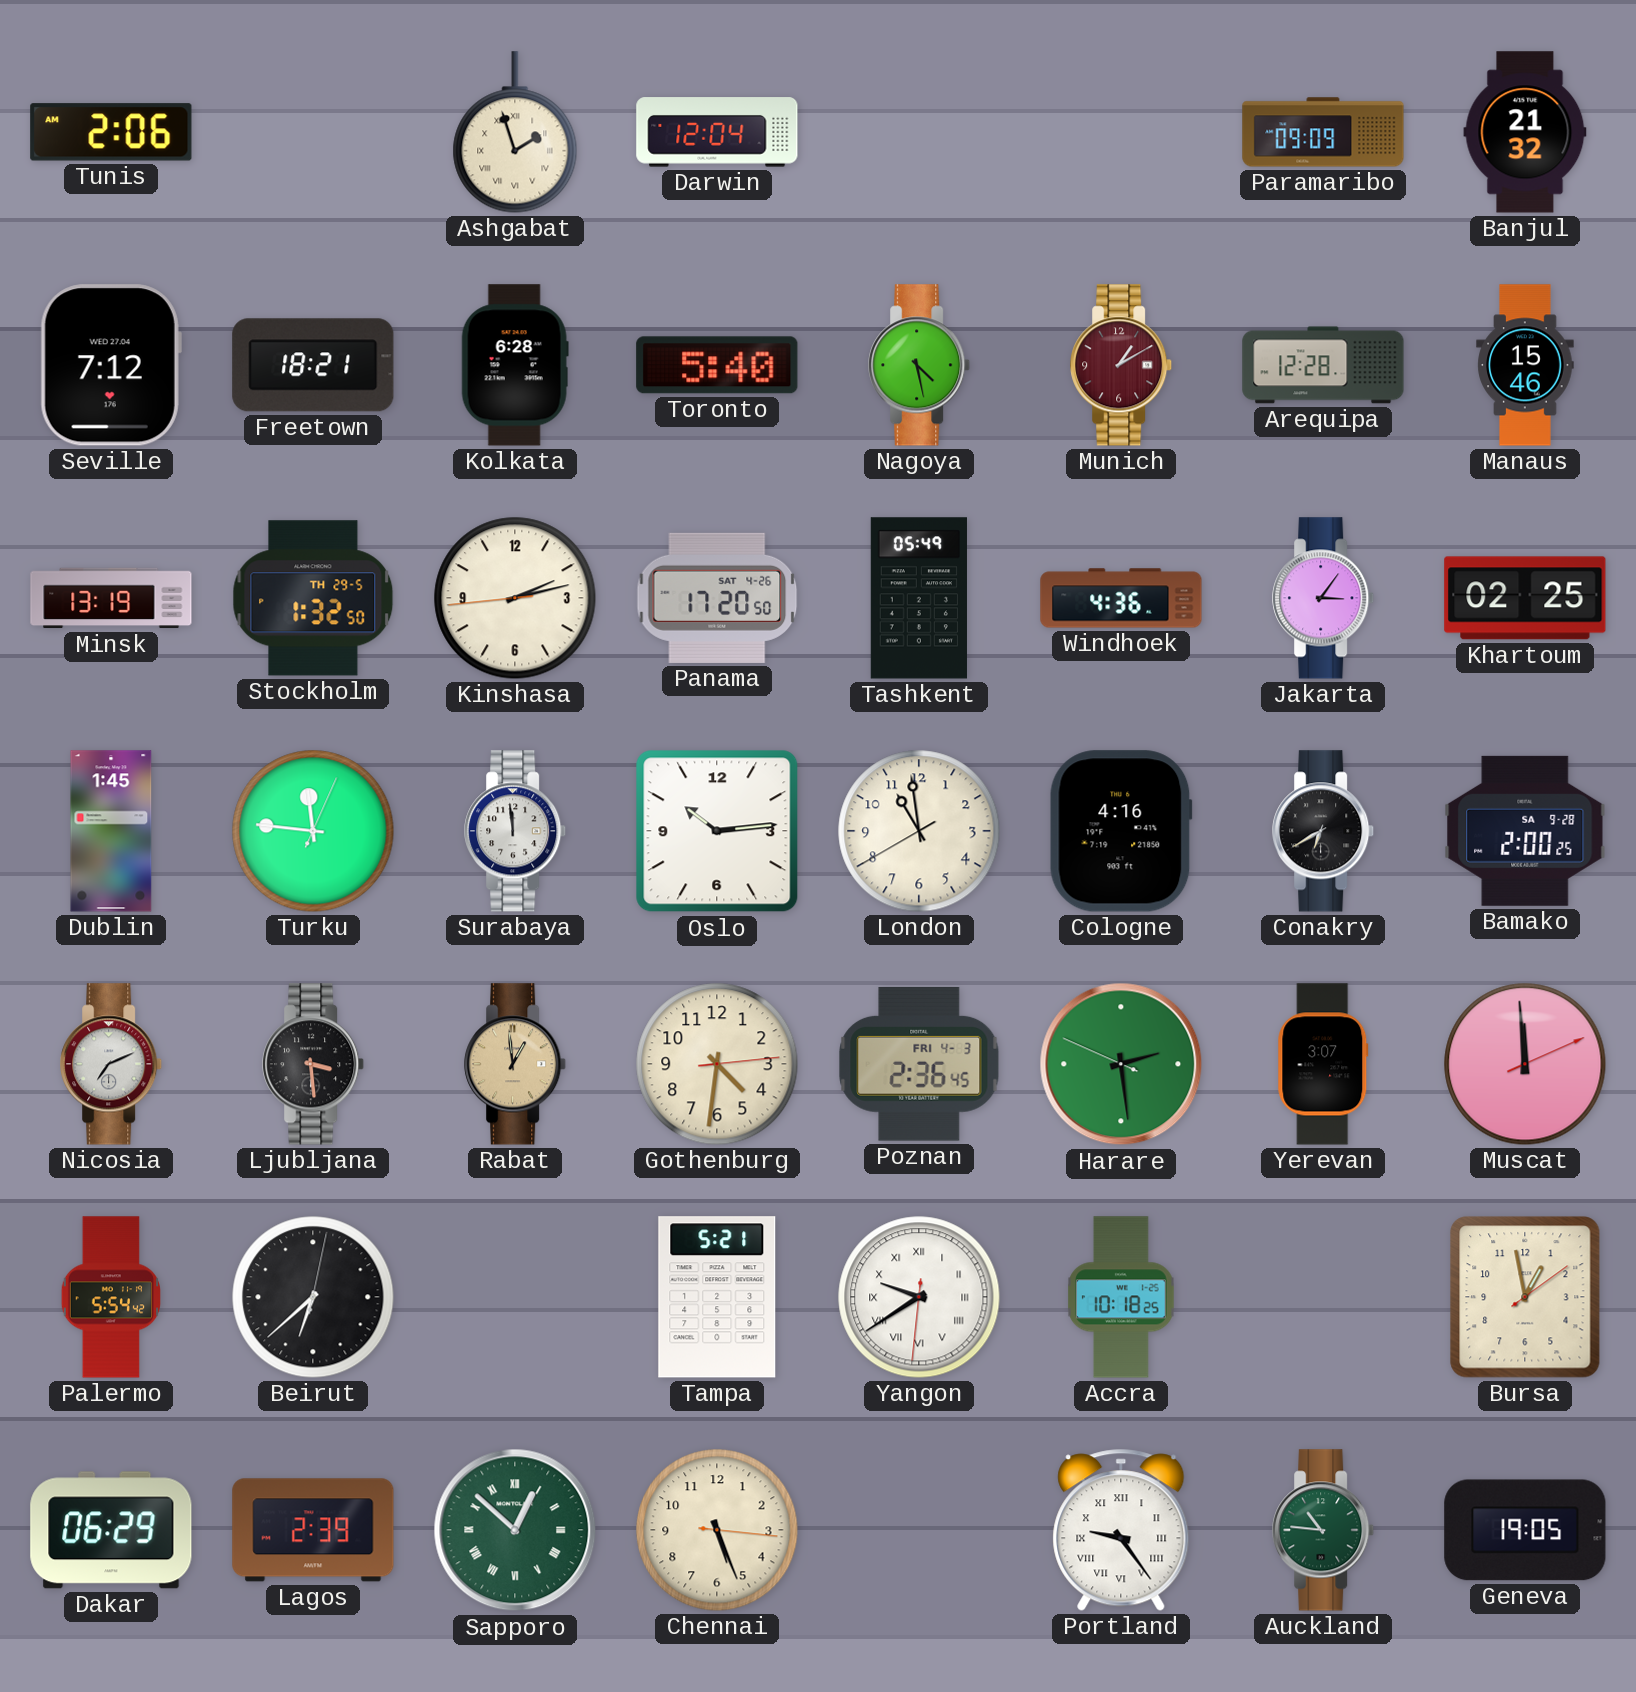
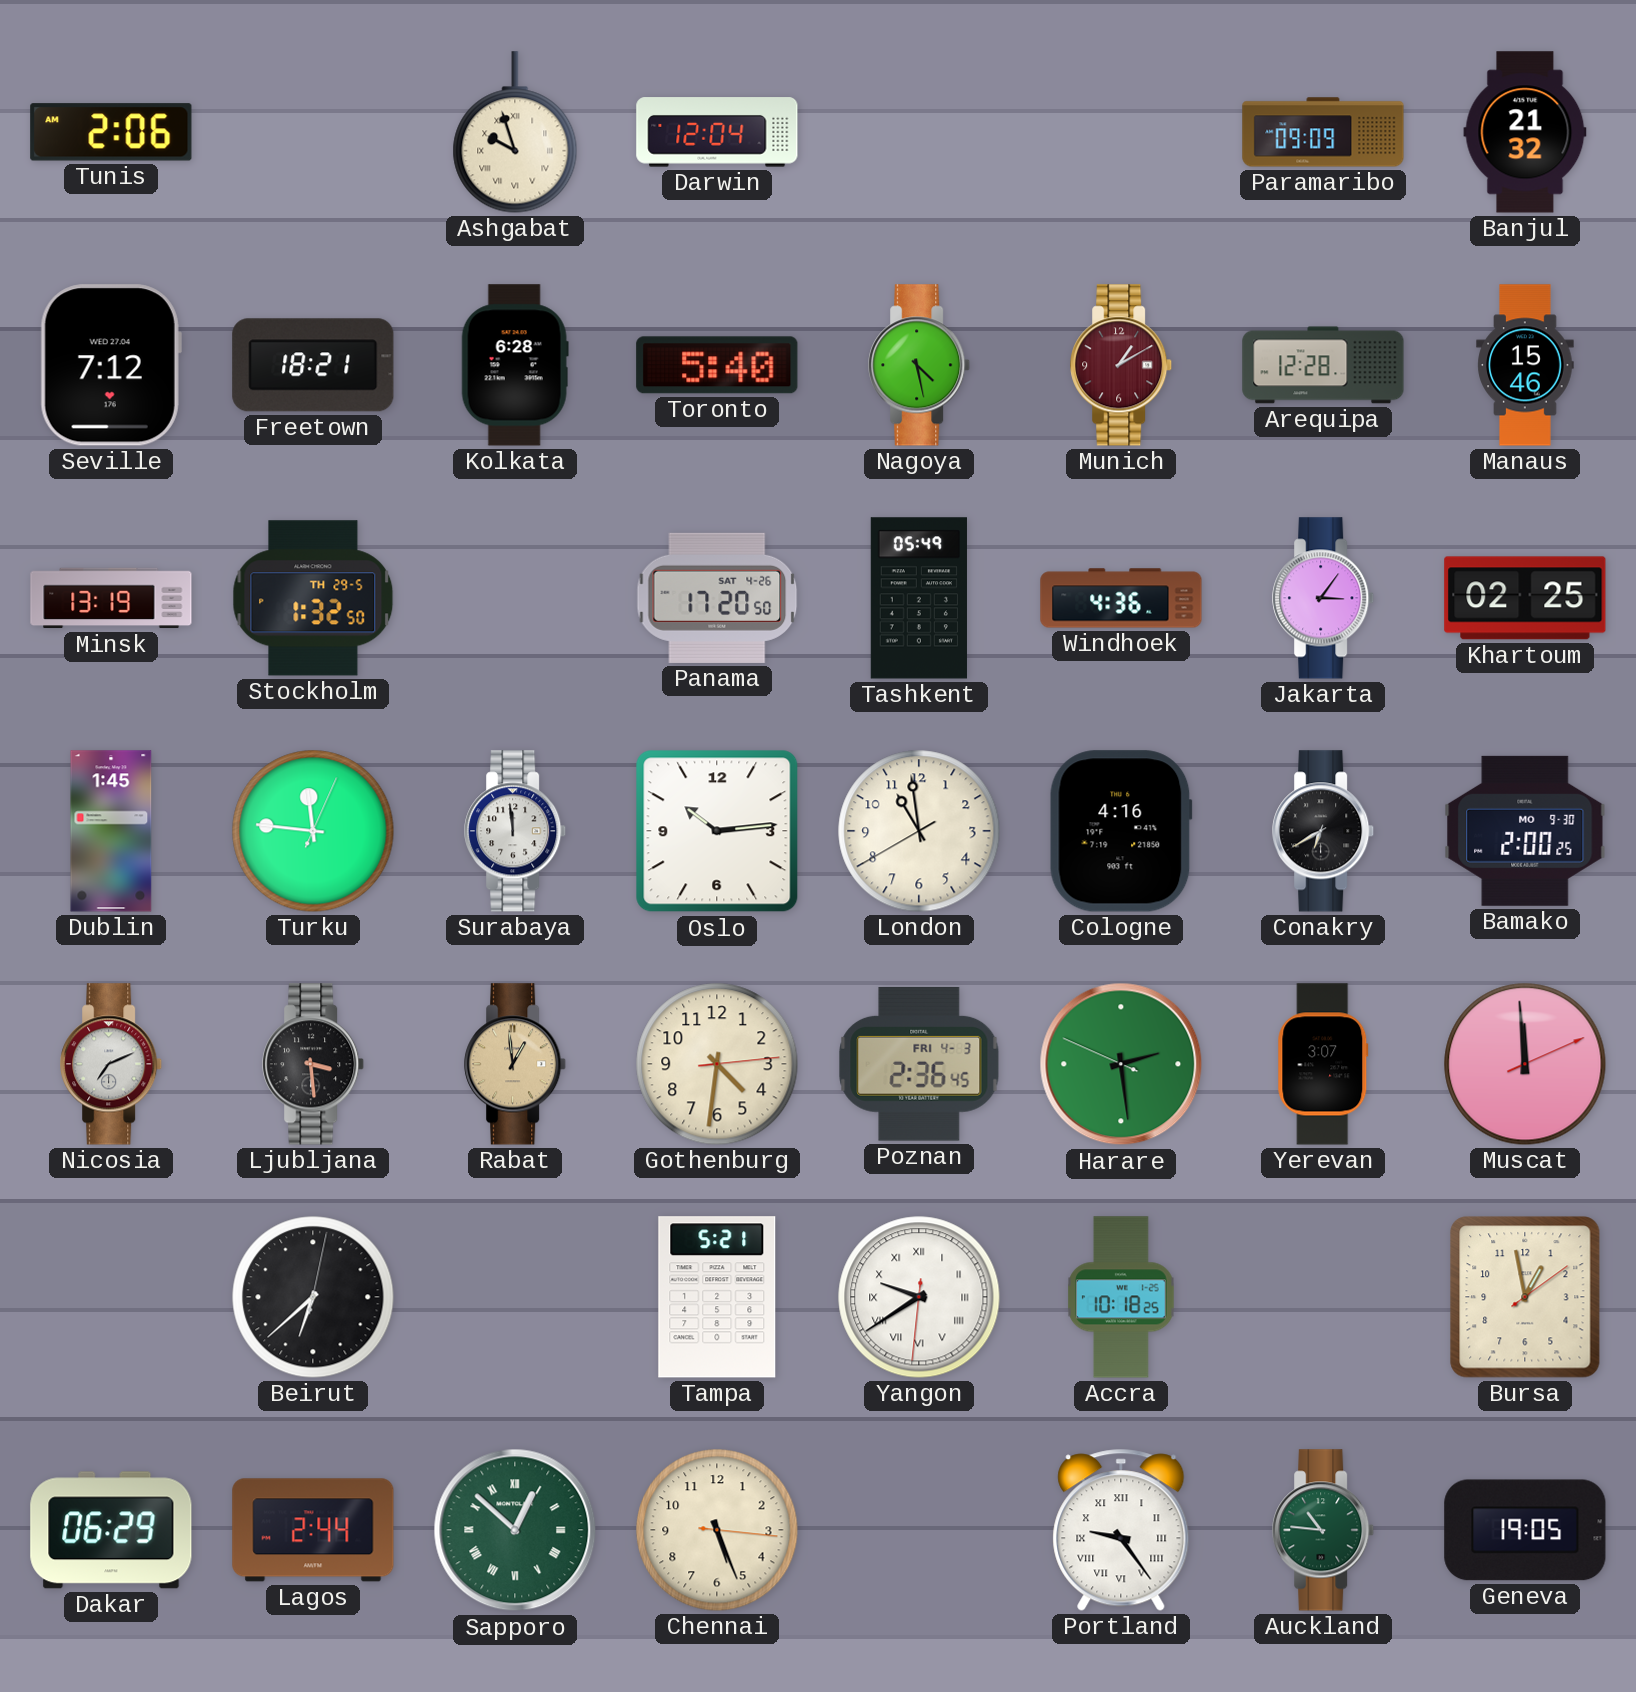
Ashgabat: 1:57 -> 9:57 (515, 132)
Kinshasa: 2:12 -> none (515, 598)
Bamako date: SA 9-28 -> MO 9-30 (1525, 831)
Palermo: 5:54 -> none (110, 1297)
Lagos: 2:39 -> 2:44 (313, 1530)
